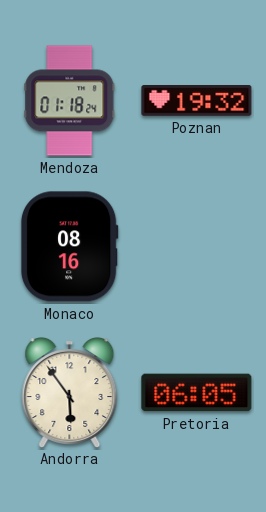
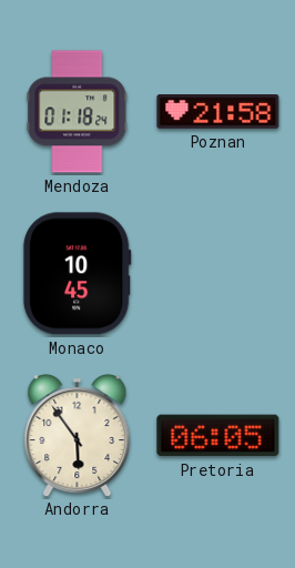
Poznan: 19:32 -> 21:58 (218, 112)
Monaco: 08:16 -> 10:45 (77, 274)
